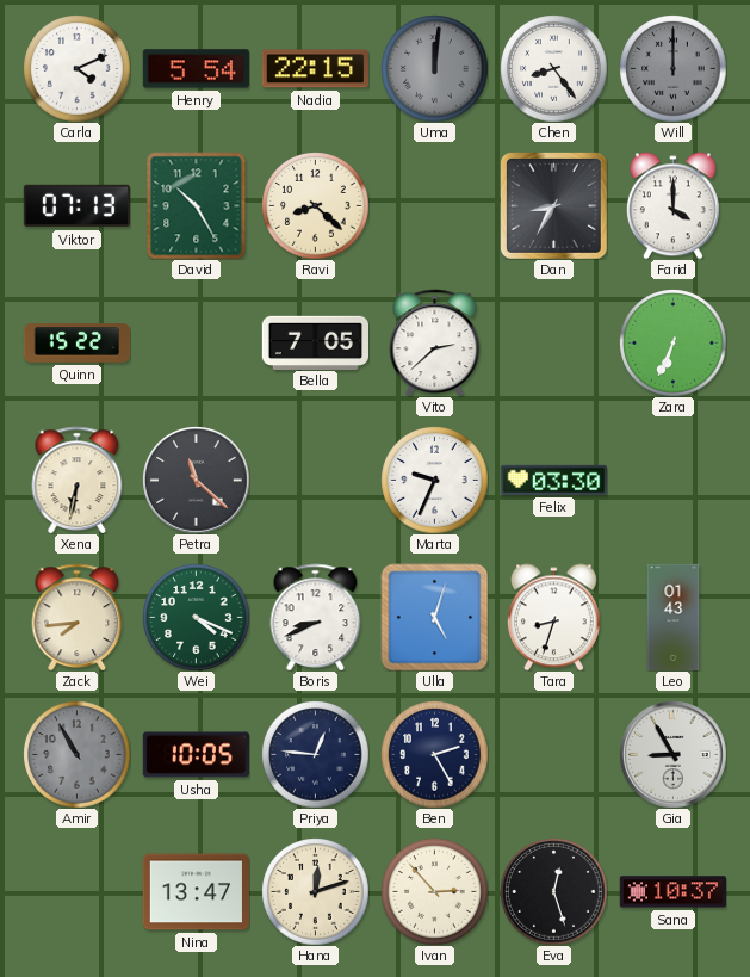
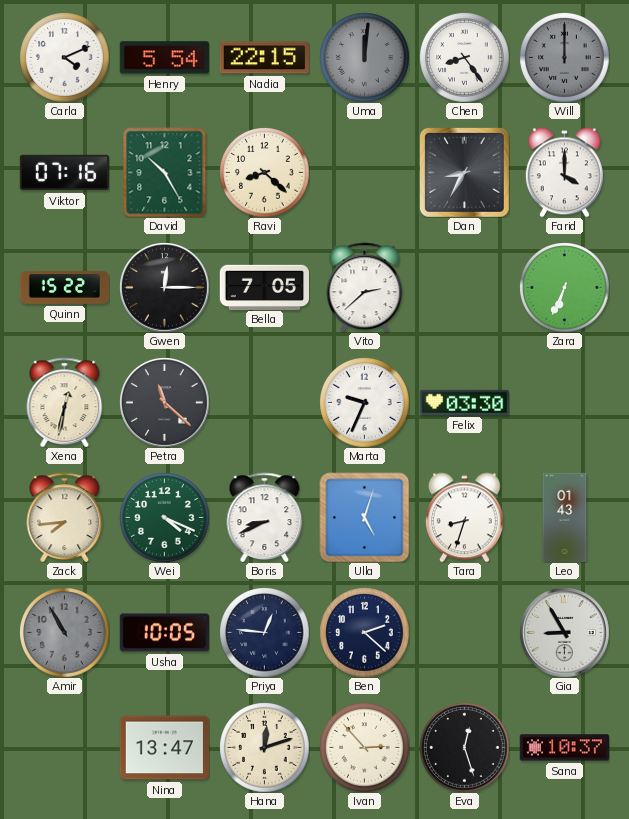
Viktor: 07:13 -> 07:16 (64, 173)
Gwen: none -> 12:15 (164, 287)
Xena: 6:32 -> 12:32 (65, 402)
Ben: 2:25 -> 2:22 (364, 632)
